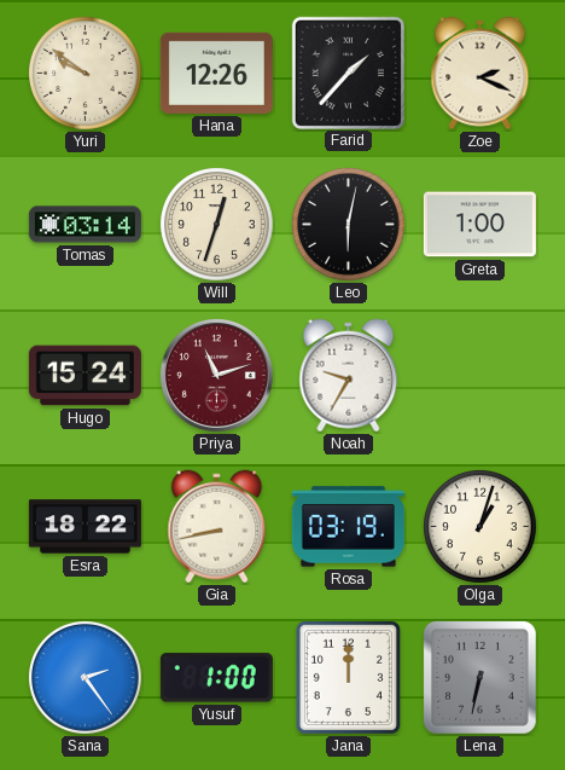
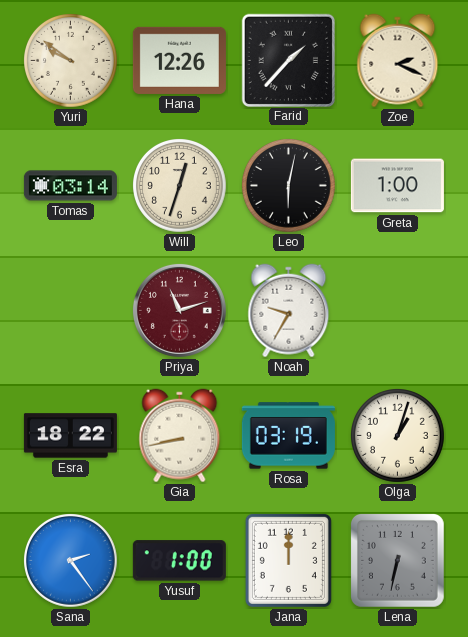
Hugo: 15:24 -> none (85, 376)
